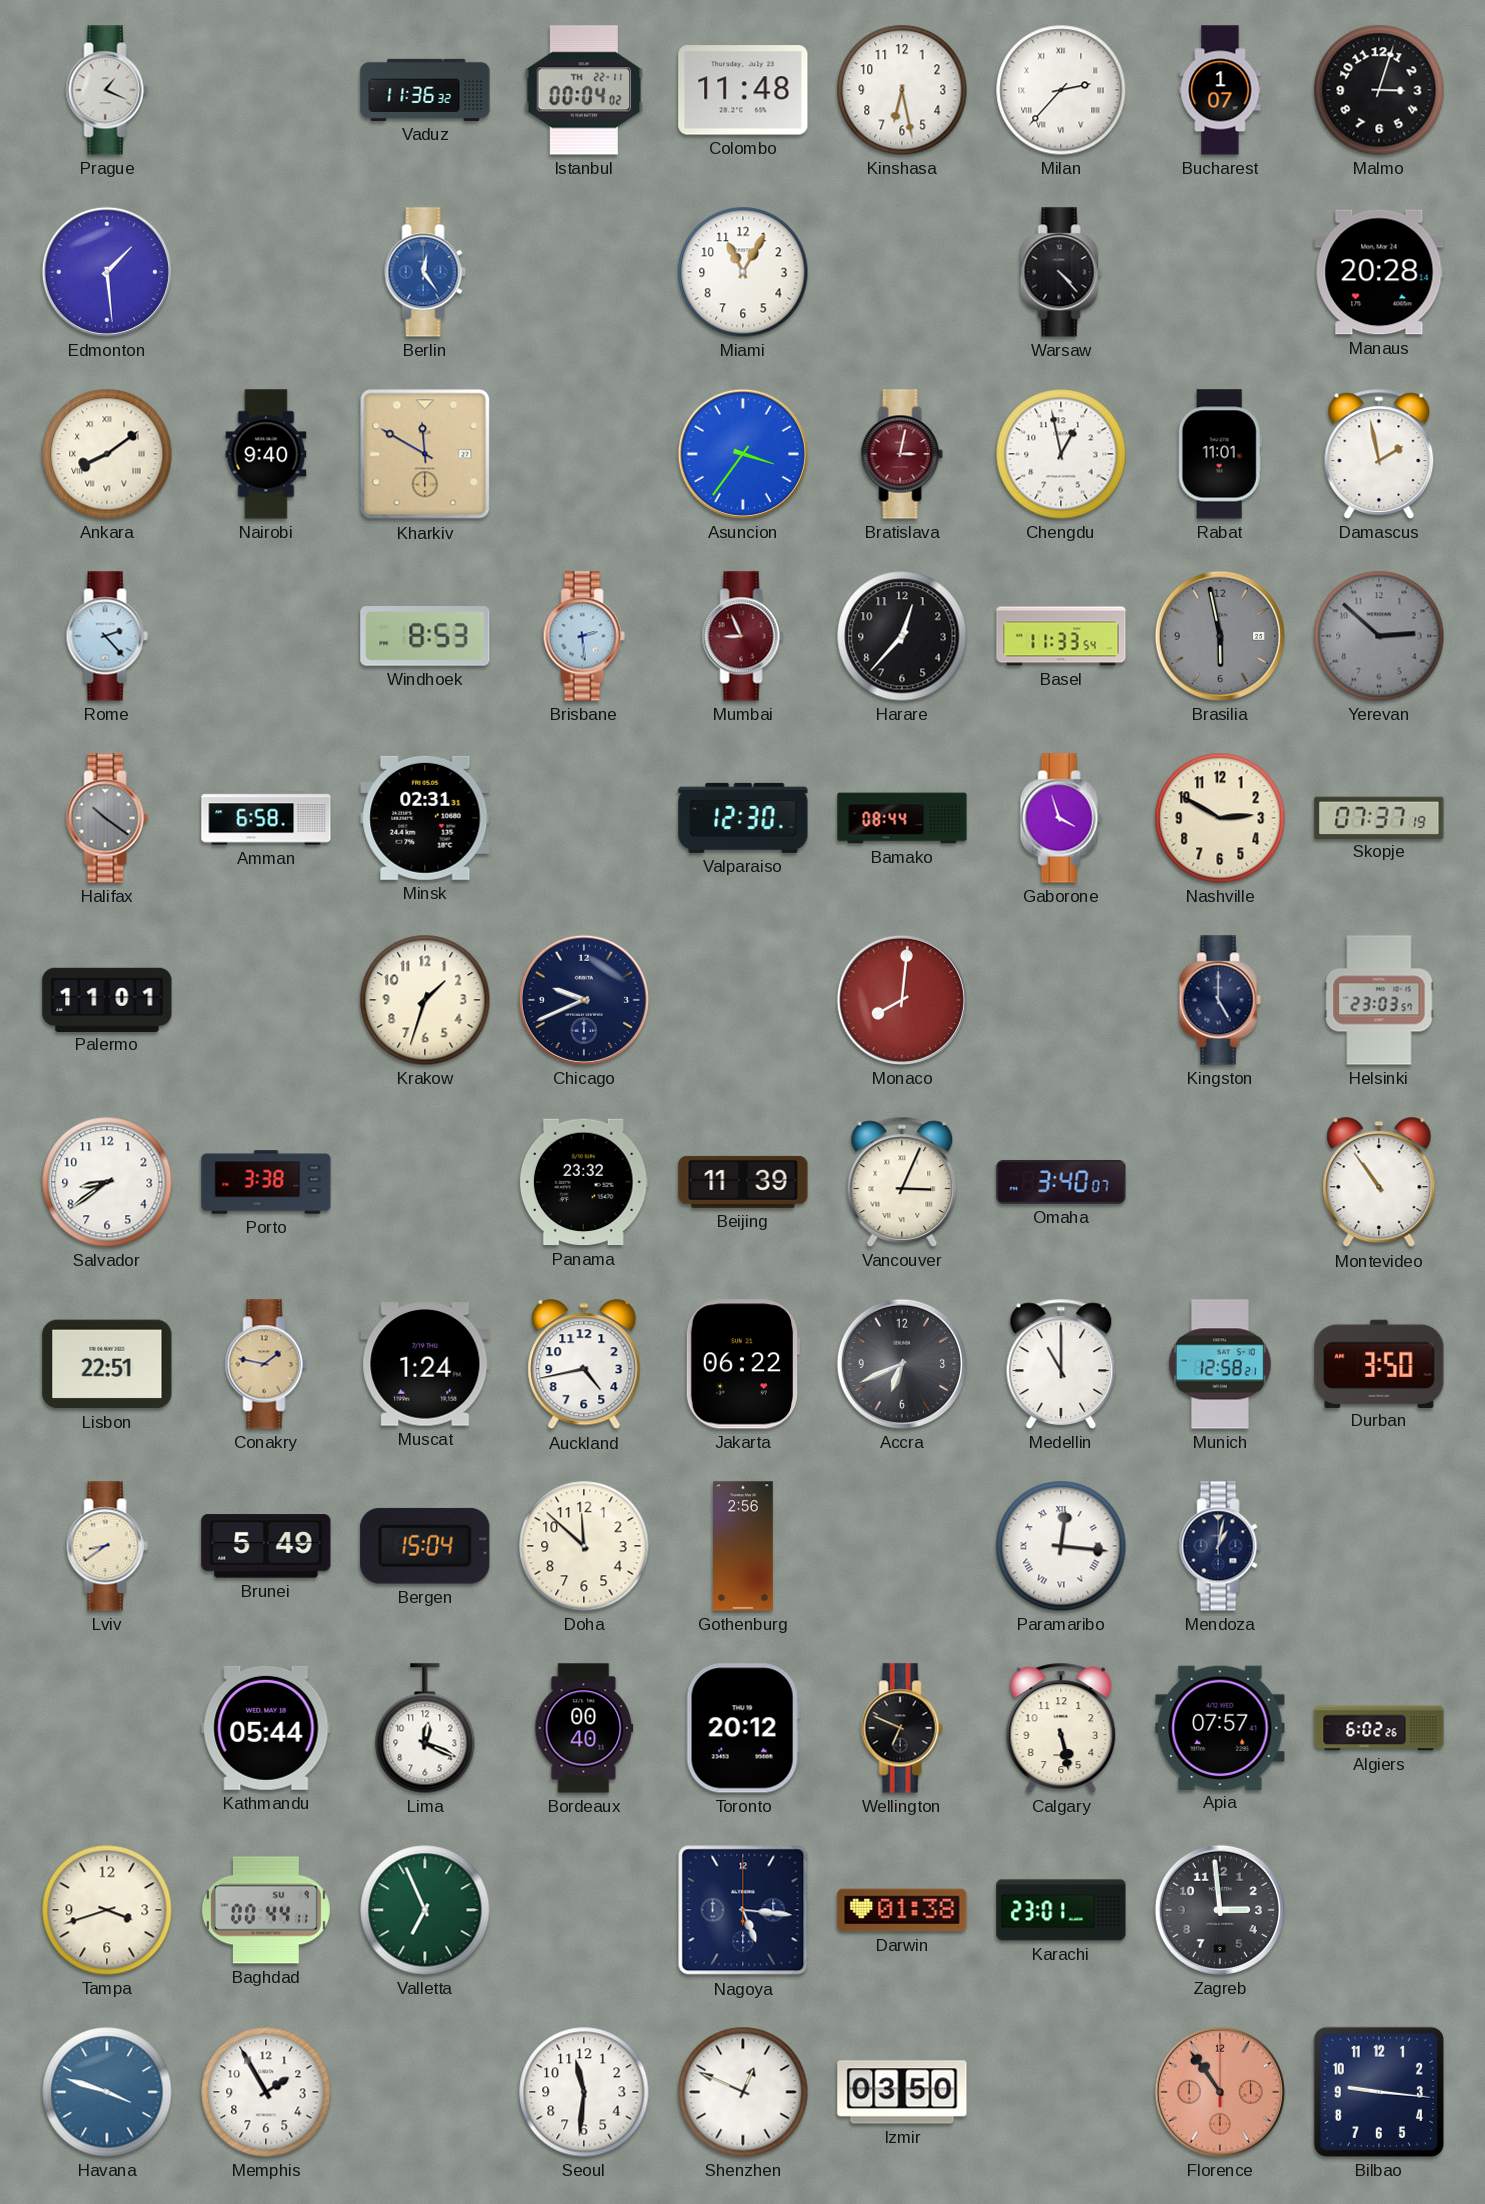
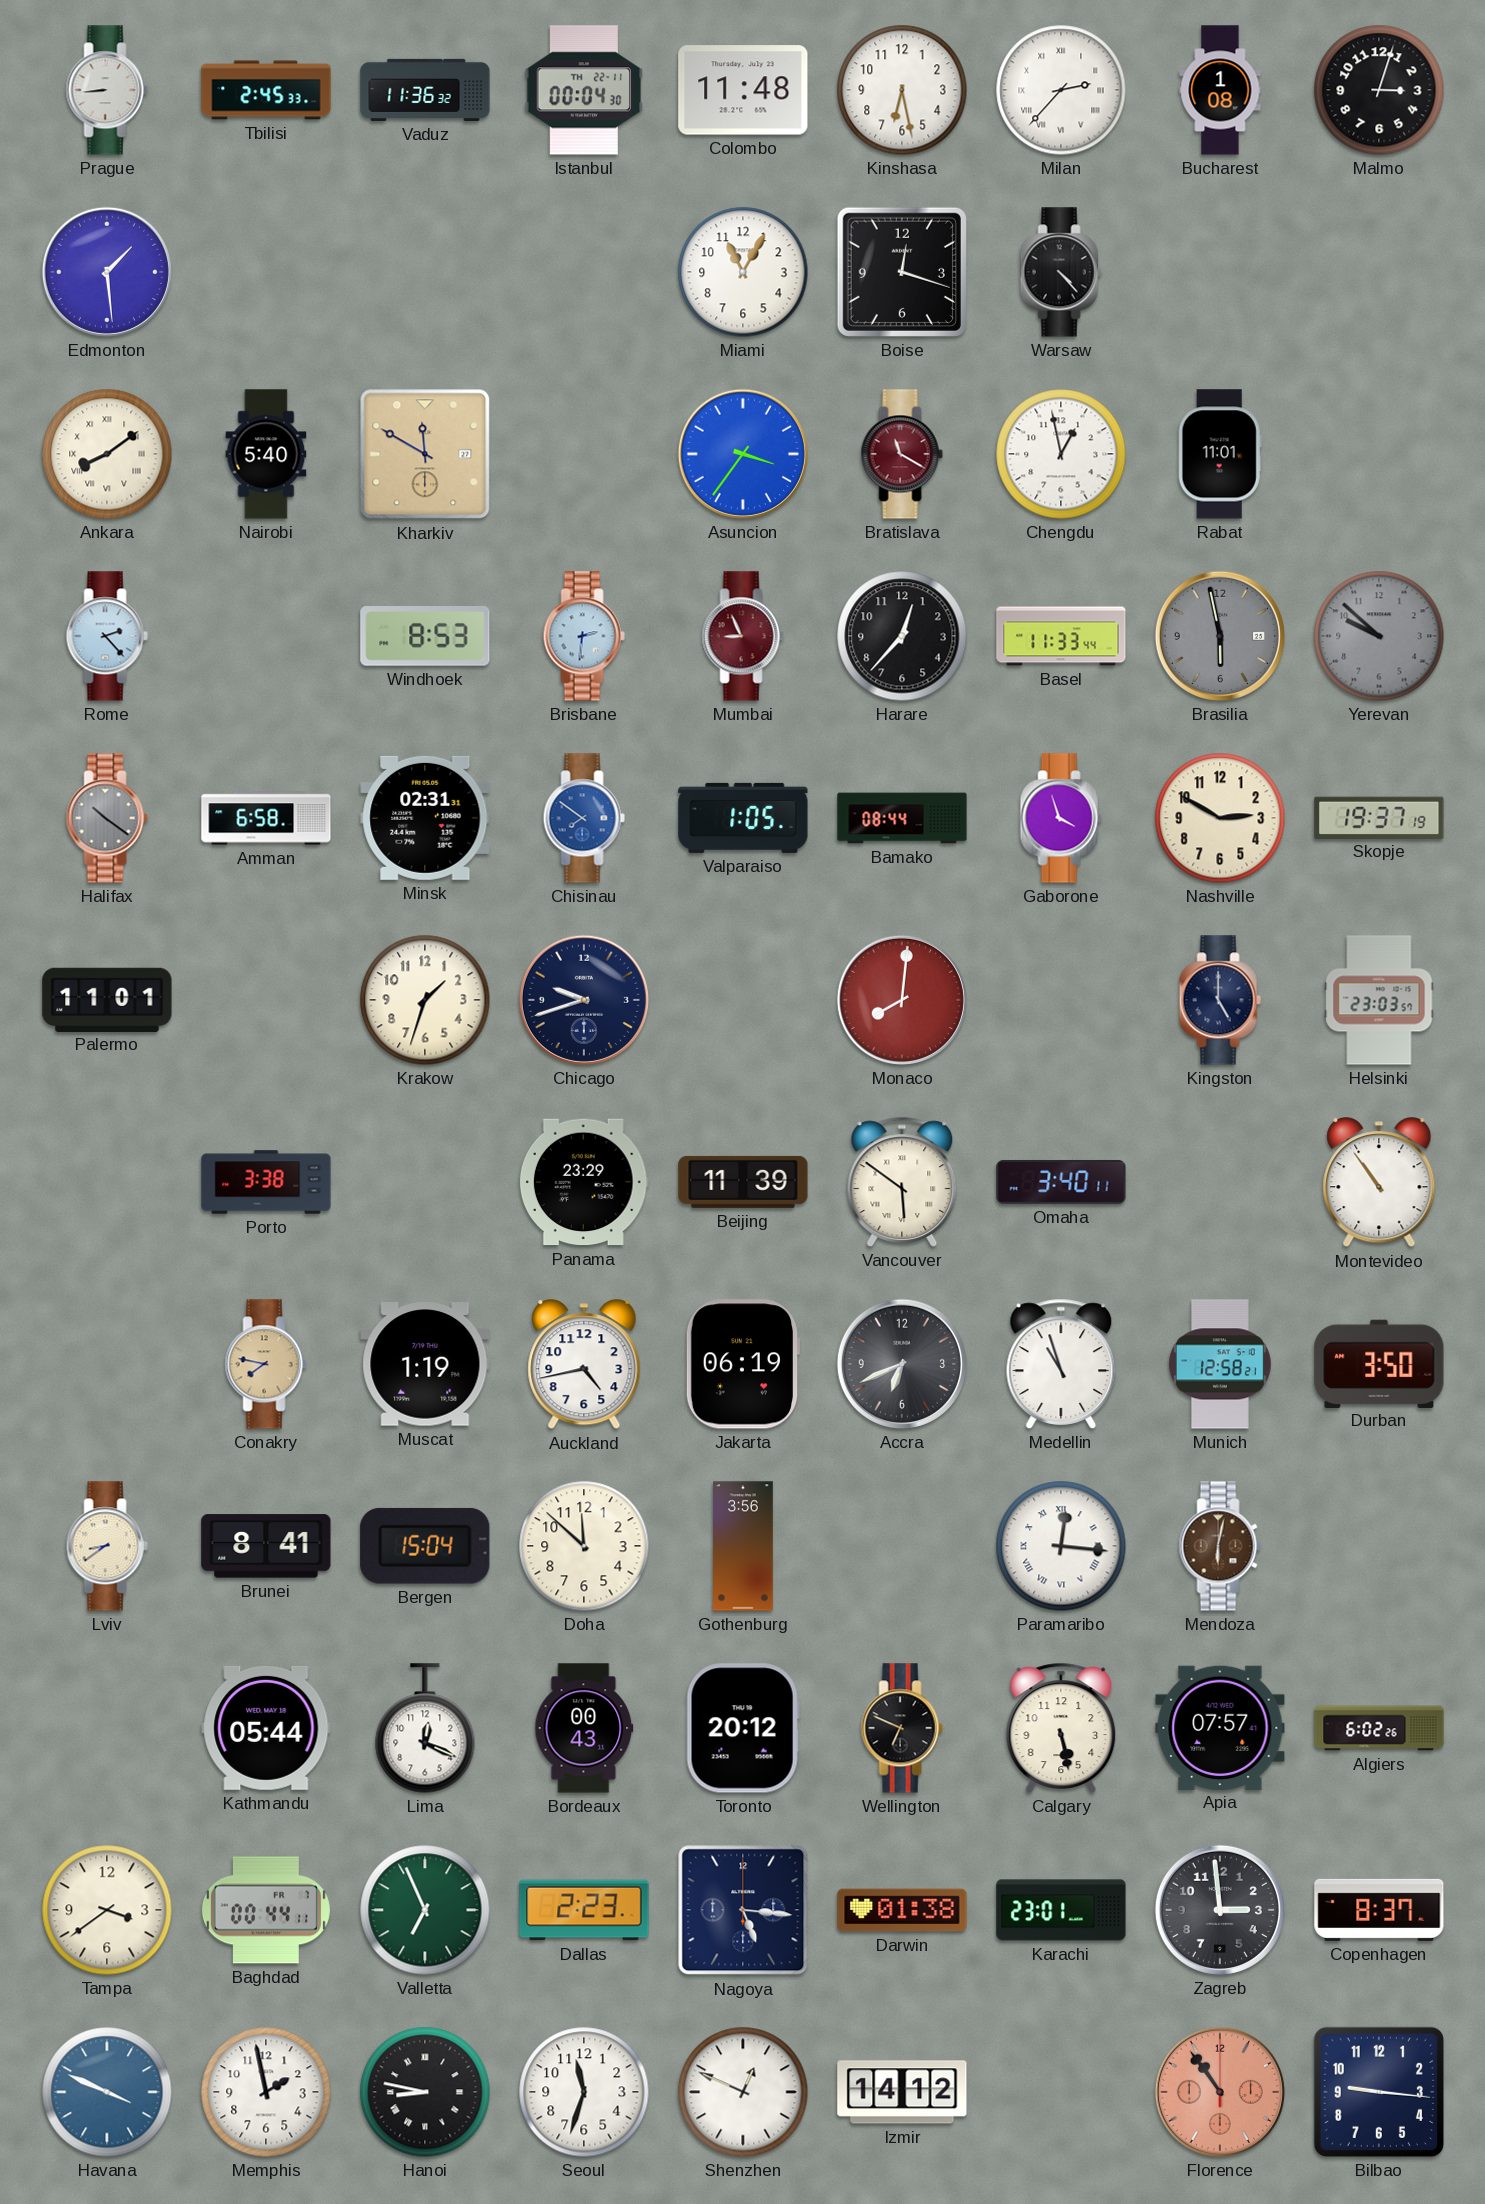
Prague: 1:19 -> 8:44 (107, 90)
Tbilisi: none -> 2:45 (266, 90)
Istanbul: 00:04:02 -> 00:04:30 (584, 90)
Bucharest: 1:07 -> 1:08 (1220, 90)
Berlin: 12:24 -> none (425, 272)
Boise: none -> 12:18 (902, 272)
Manaus: 20:28 -> none (1379, 272)
Nairobi: 9:40 -> 5:40 (266, 454)
Bratislava: 3:02 -> 11:20 (902, 454)
Damascus: 1:58 -> none (1379, 454)
Brisbane: 2:29 -> 2:31 (584, 636)
Basel: 11:33:54 -> 11:33:44 (1061, 636)
Yerevan: 2:52 -> 9:52 (1379, 636)
Chisinau: none -> 7:51 (584, 818)
Valparaiso: 12:30 -> 1:05 (743, 818)
Skopje: 07:37 -> 19:37 (1379, 817)
Chicago: 9:41 -> 9:42 (584, 1000)
Salvador: 8:39 -> none (107, 1182)
Panama: 23:32 -> 23:29 (584, 1182)
Vancouver: 3:04 -> 5:51 (902, 1182)
Omaha: 3:40:07 -> 3:40:11 (1061, 1182)
Lisbon: 22:51 -> none (107, 1364)
Conakry: 1:47 -> 7:47 (266, 1364)
Muscat: 1:24 -> 1:19 (425, 1364)
Jakarta: 06:22 -> 06:19 (743, 1364)
Medellin: 11:00 -> 10:57 (1061, 1364)
Brunei: 5:49 -> 8:41 (266, 1546)
Gothenburg: 2:56 -> 3:56 (743, 1546)
Mendoza: 1:02 -> 6:02 (1220, 1546)
Mendoza dial: navy -> brown (1220, 1546)
Bordeaux: 00:40 -> 00:43 (584, 1728)
Tampa: 3:42 -> 3:39 (107, 1910)
Baghdad date: SU 9 -> FR 7 (266, 1910)
Dallas: none -> 2:23 (584, 1910)
Copenhagen: none -> 8:37 (1379, 1910)
Havana: 3:48 -> 3:49 (107, 2092)
Memphis: 1:55 -> 1:58 (266, 2092)
Hanoi: none -> 8:47 (425, 2092)
Seoul: 11:31 -> 11:33 (584, 2092)
Izmir: 03:50 -> 14:12 (902, 2092)
